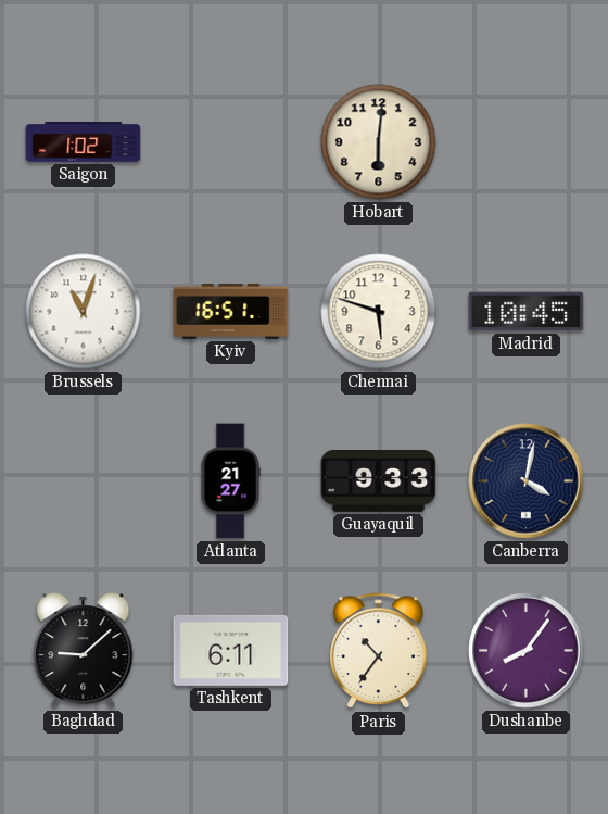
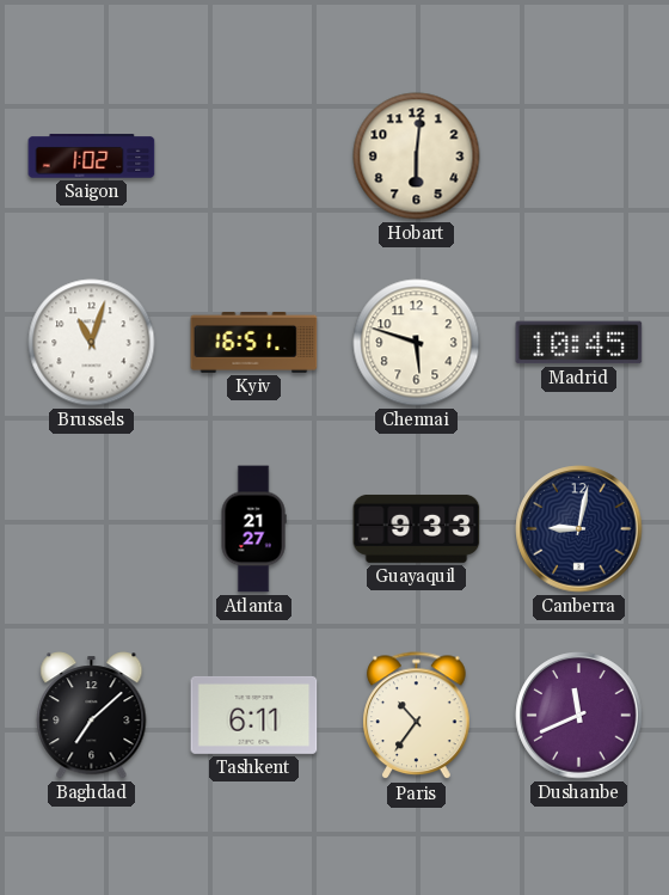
Canberra: 4:02 -> 9:02 (579, 529)
Baghdad: 9:08 -> 7:08 (92, 716)
Dushanbe: 8:06 -> 11:41 (579, 716)
